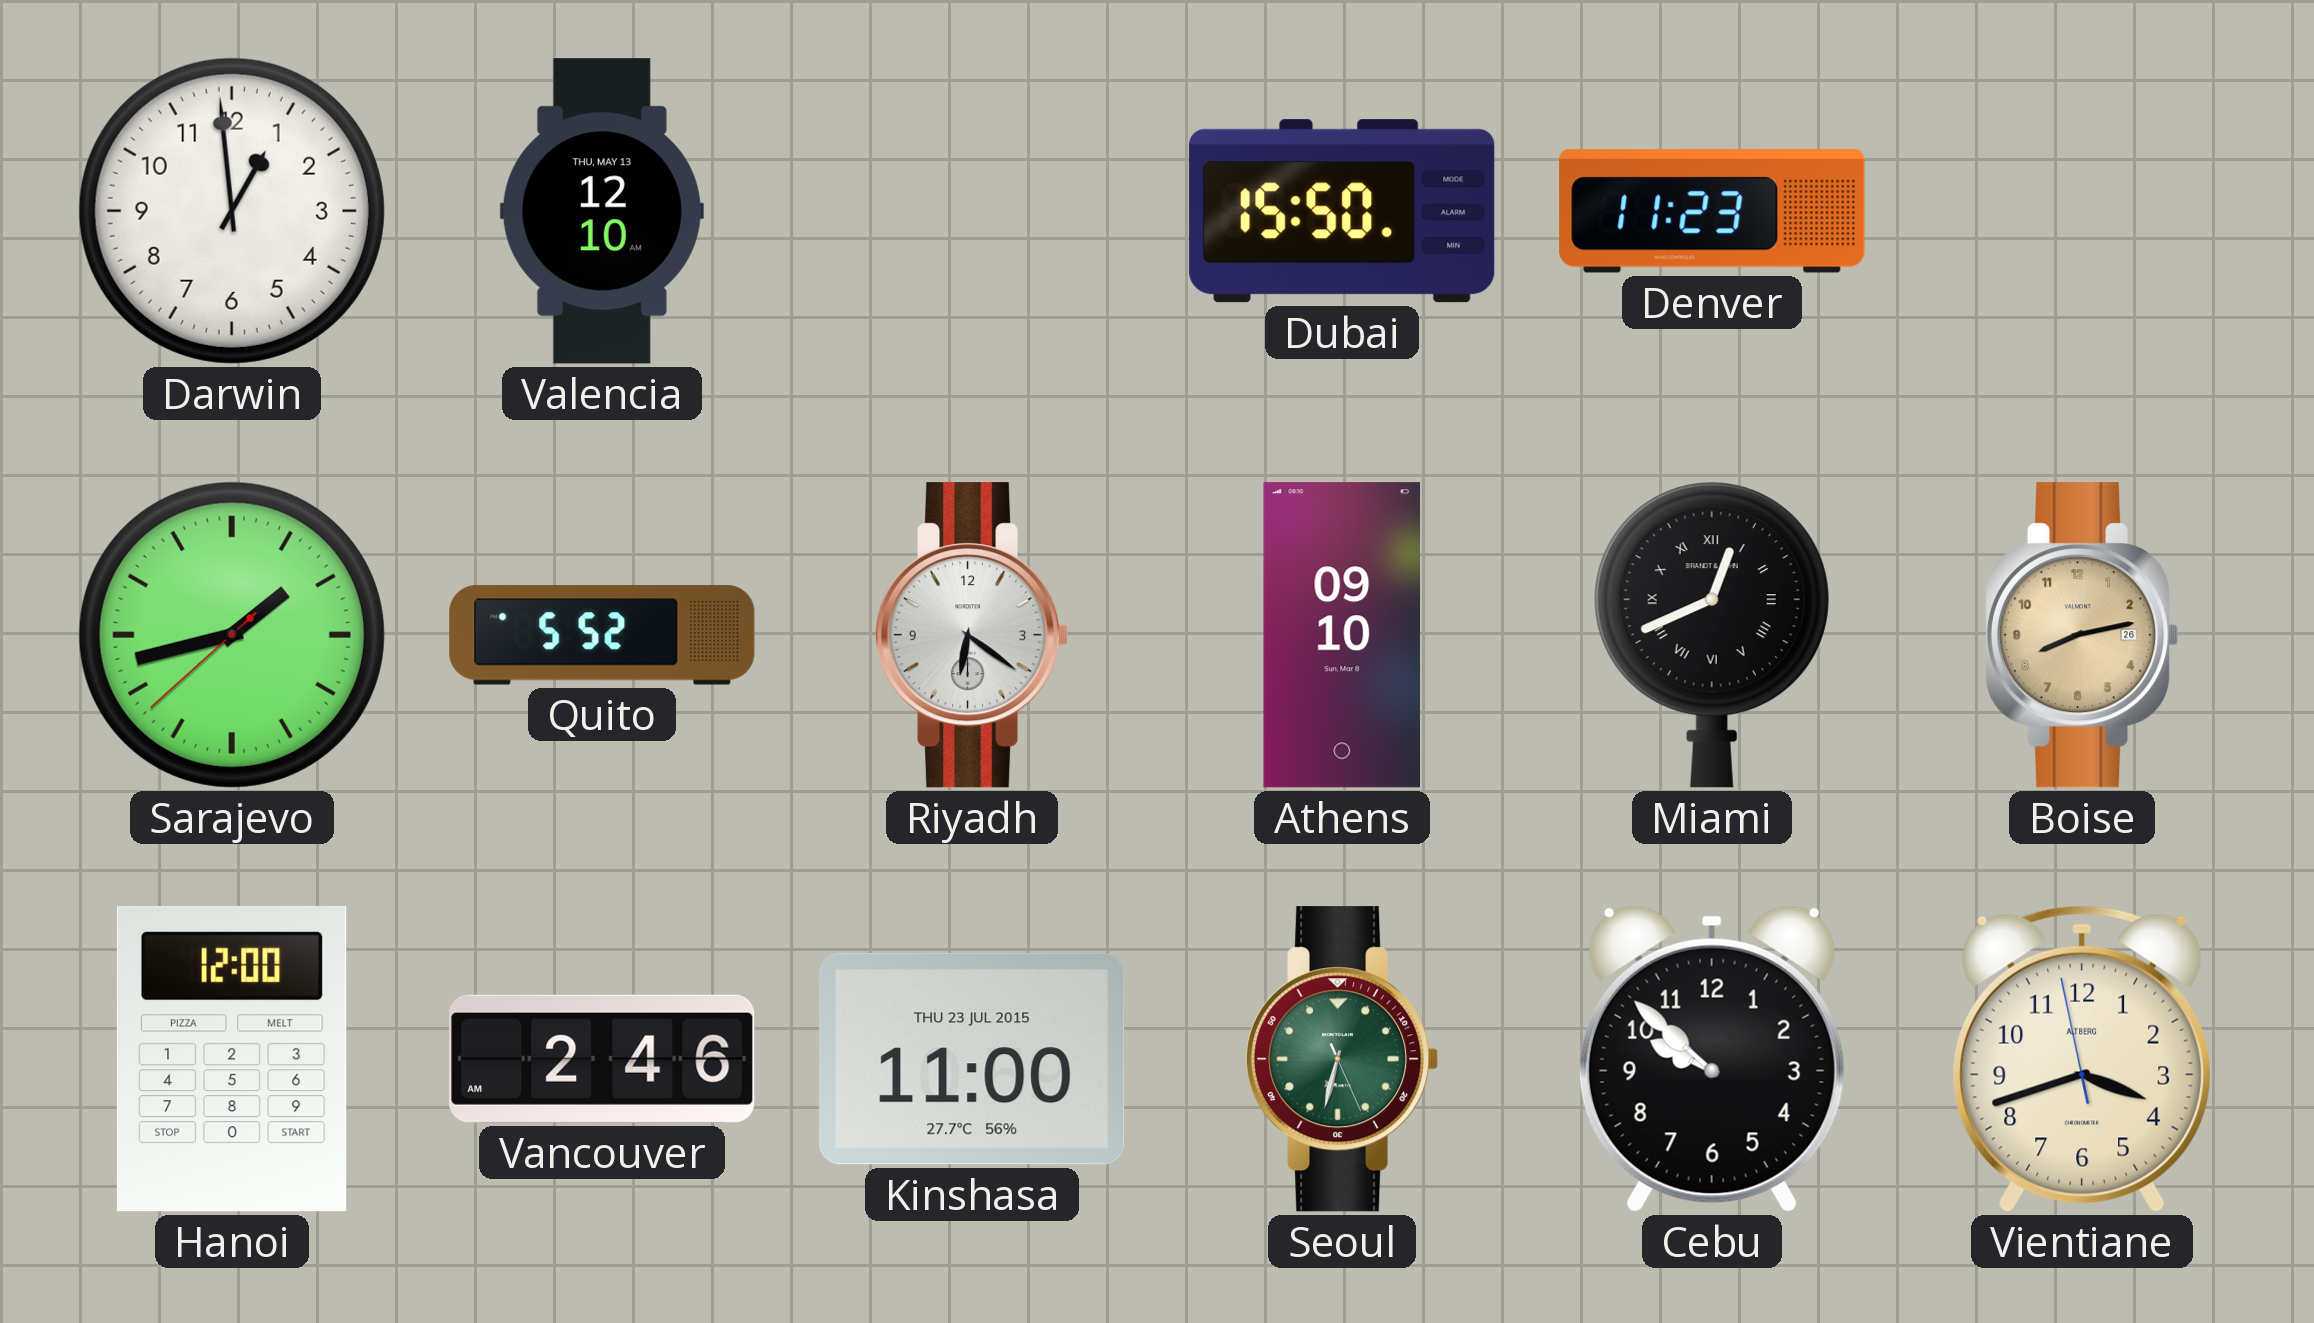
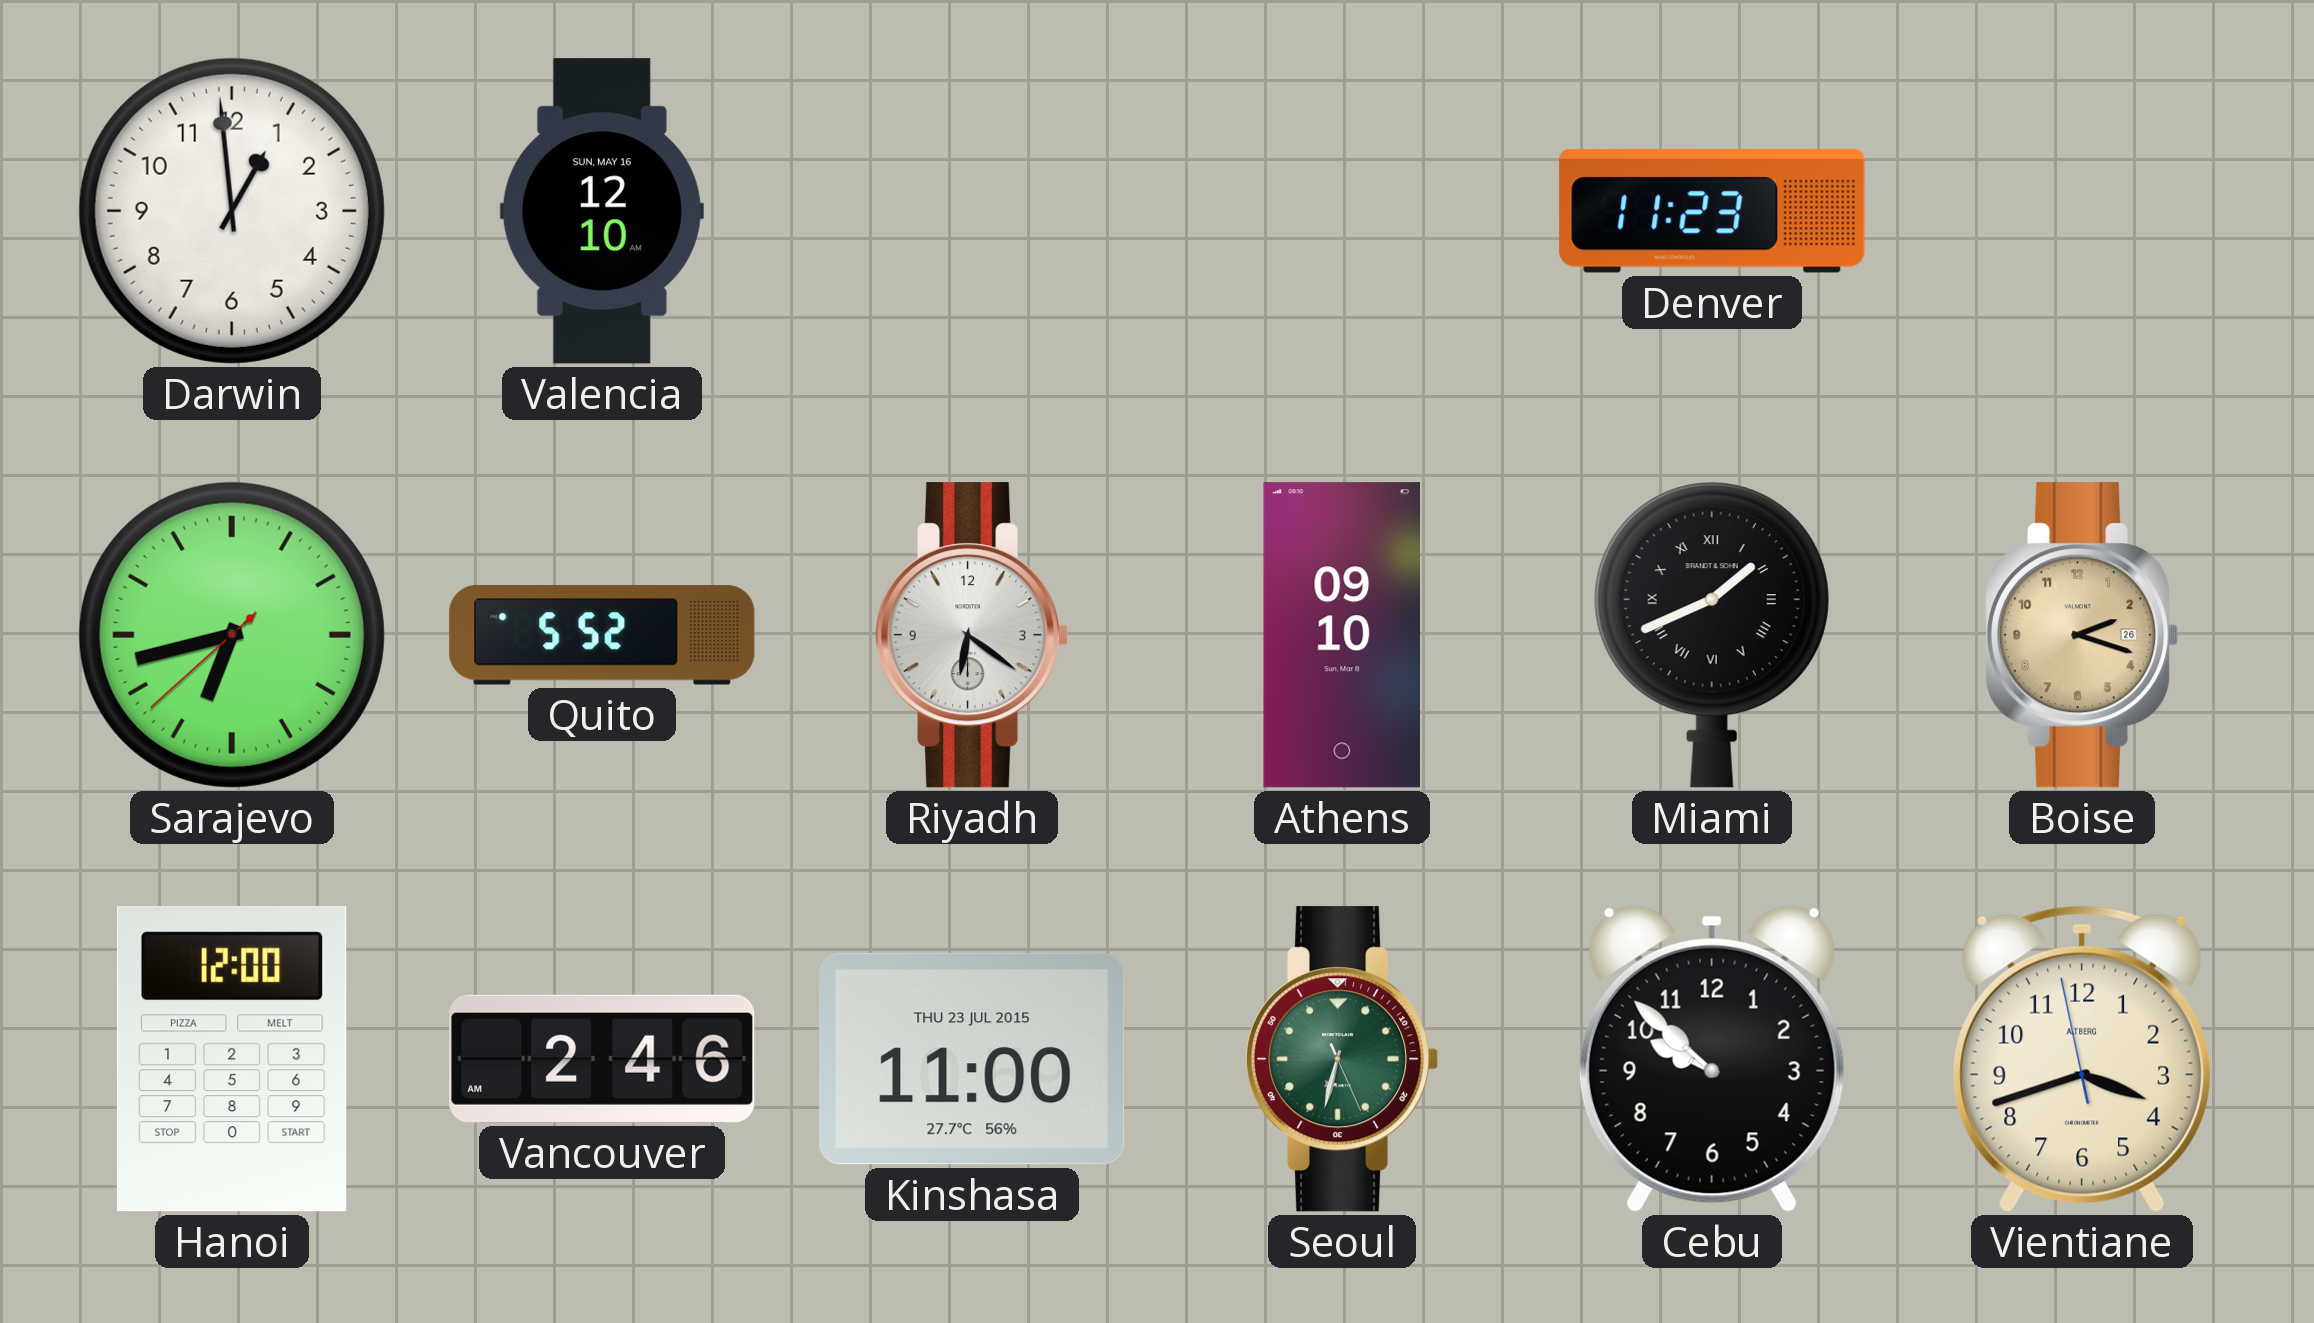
Valencia date: THU, MAY 13 -> SUN, MAY 16 (602, 211)
Dubai: 15:50 -> none (1342, 211)
Sarajevo: 1:42 -> 6:42 (232, 635)
Miami: 12:41 -> 1:41 (1712, 635)
Boise: 8:13 -> 2:18 (2082, 635)
